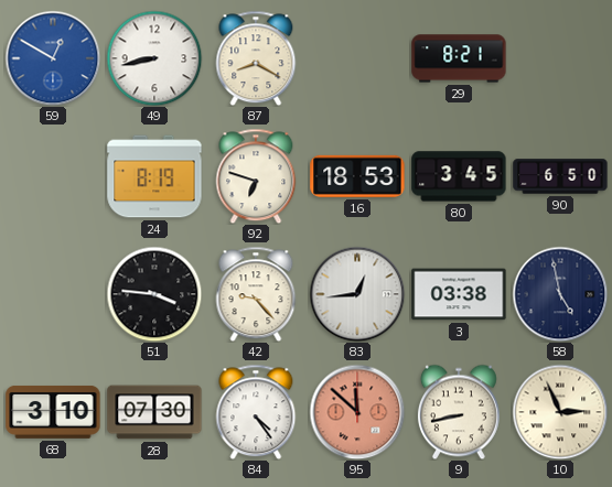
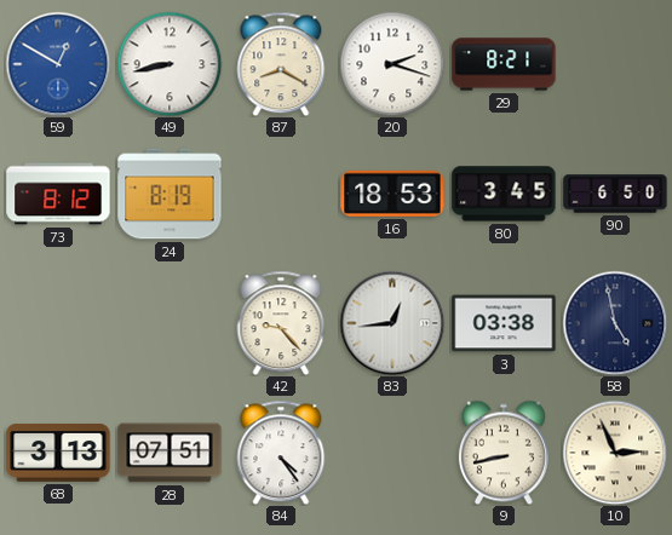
20: none -> 2:18 (392, 64)
73: none -> 8:12 (58, 194)
92: 6:48 -> none (256, 176)
51: 3:46 -> none (154, 294)
68: 3:10 -> 3:13 (58, 453)
28: 07:30 -> 07:51 (170, 453)
95: 11:52 -> none (357, 412)
